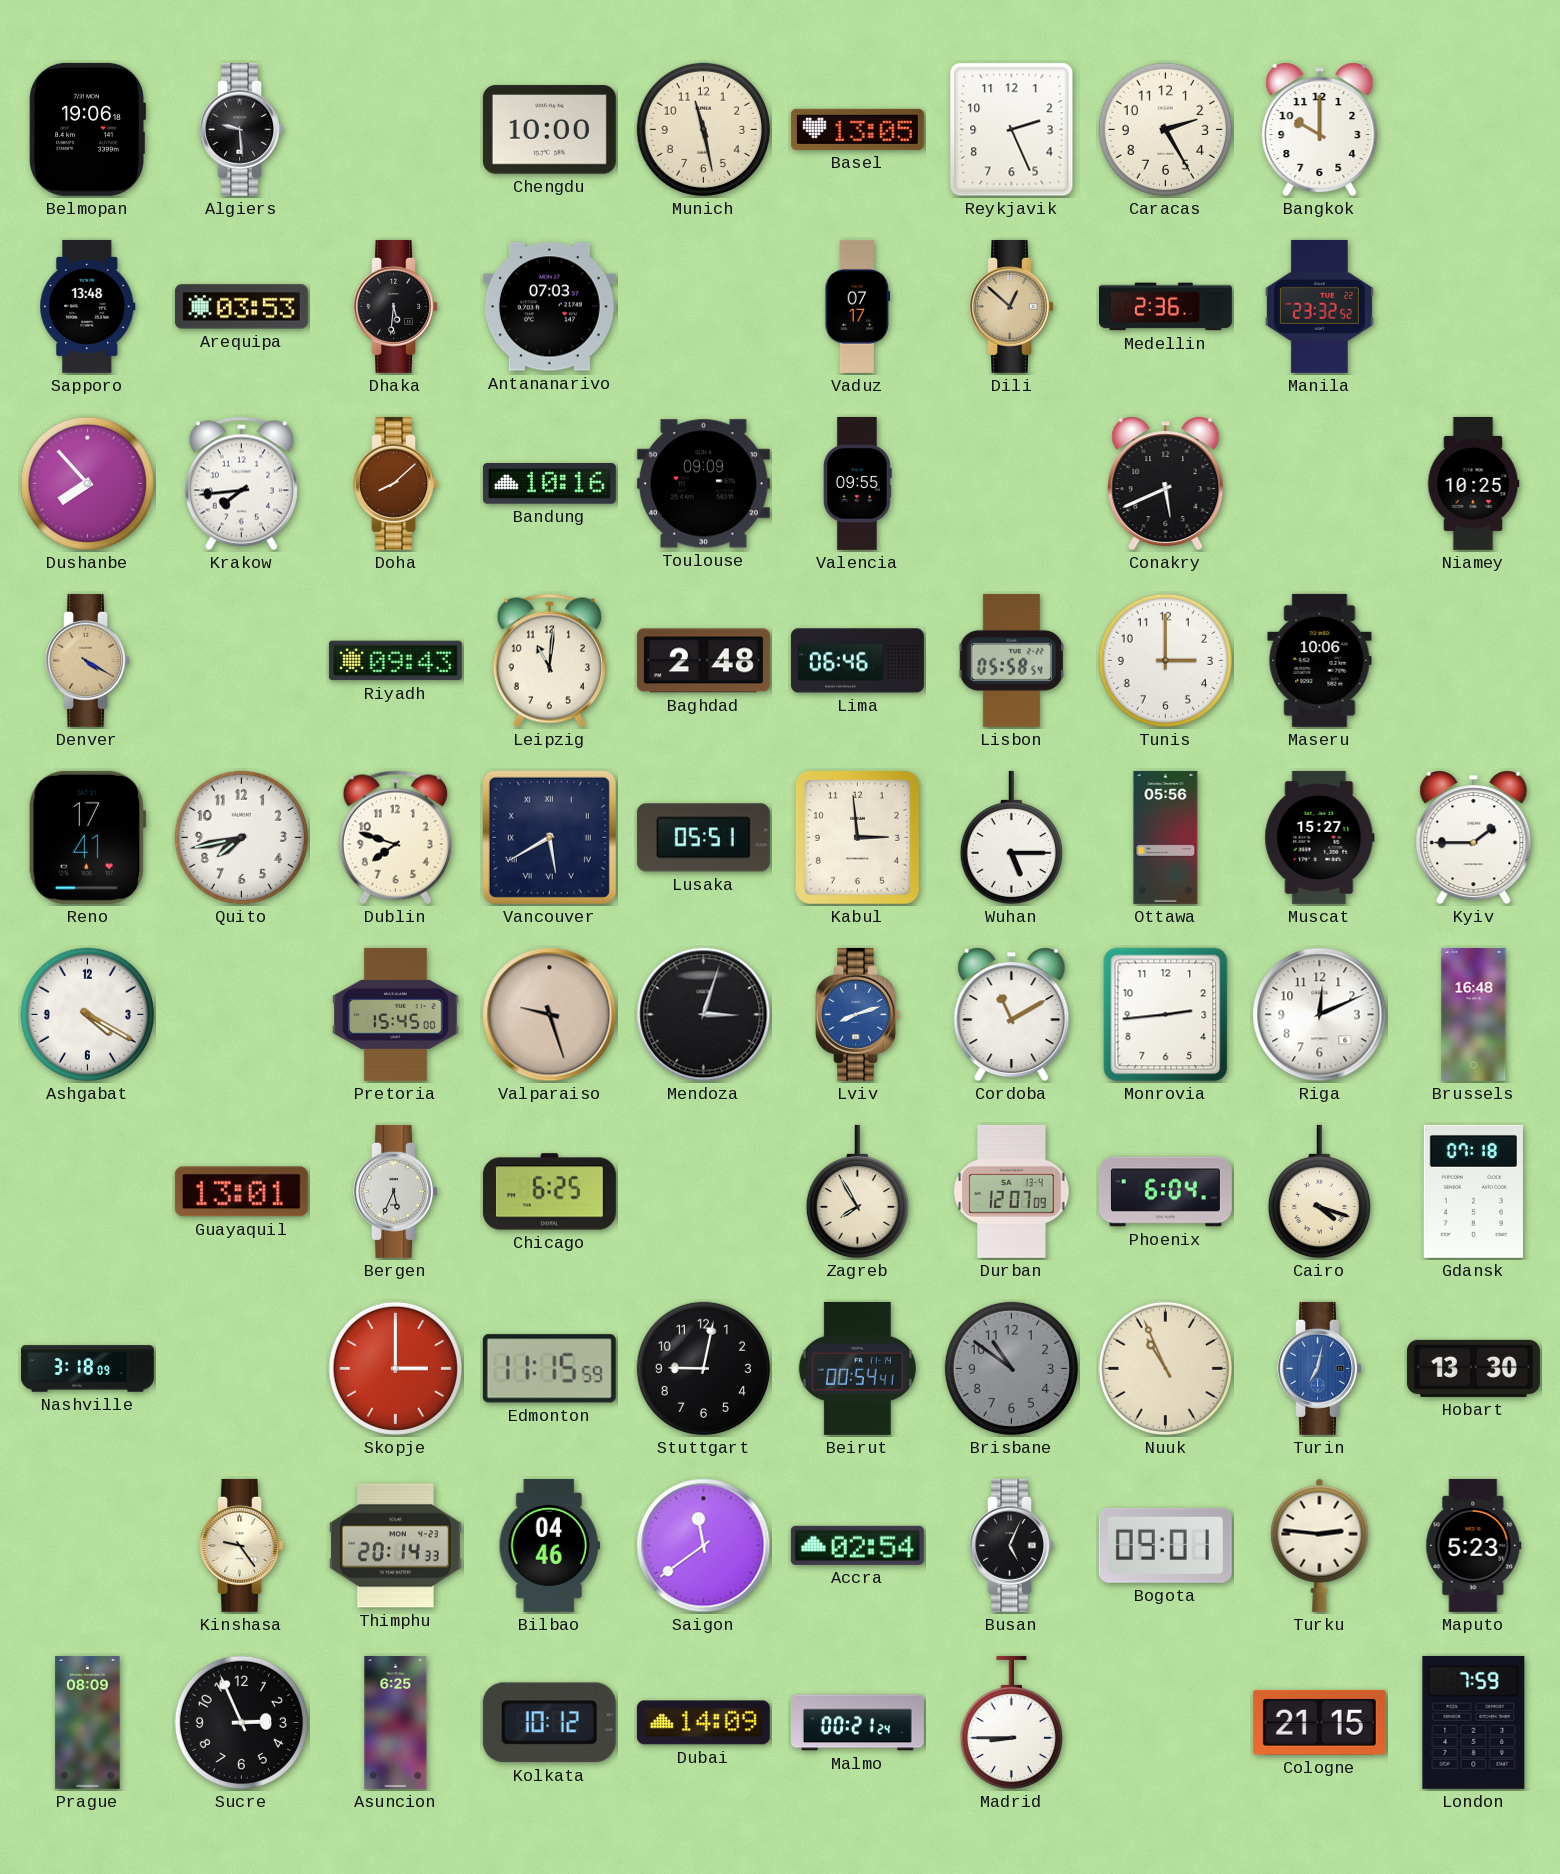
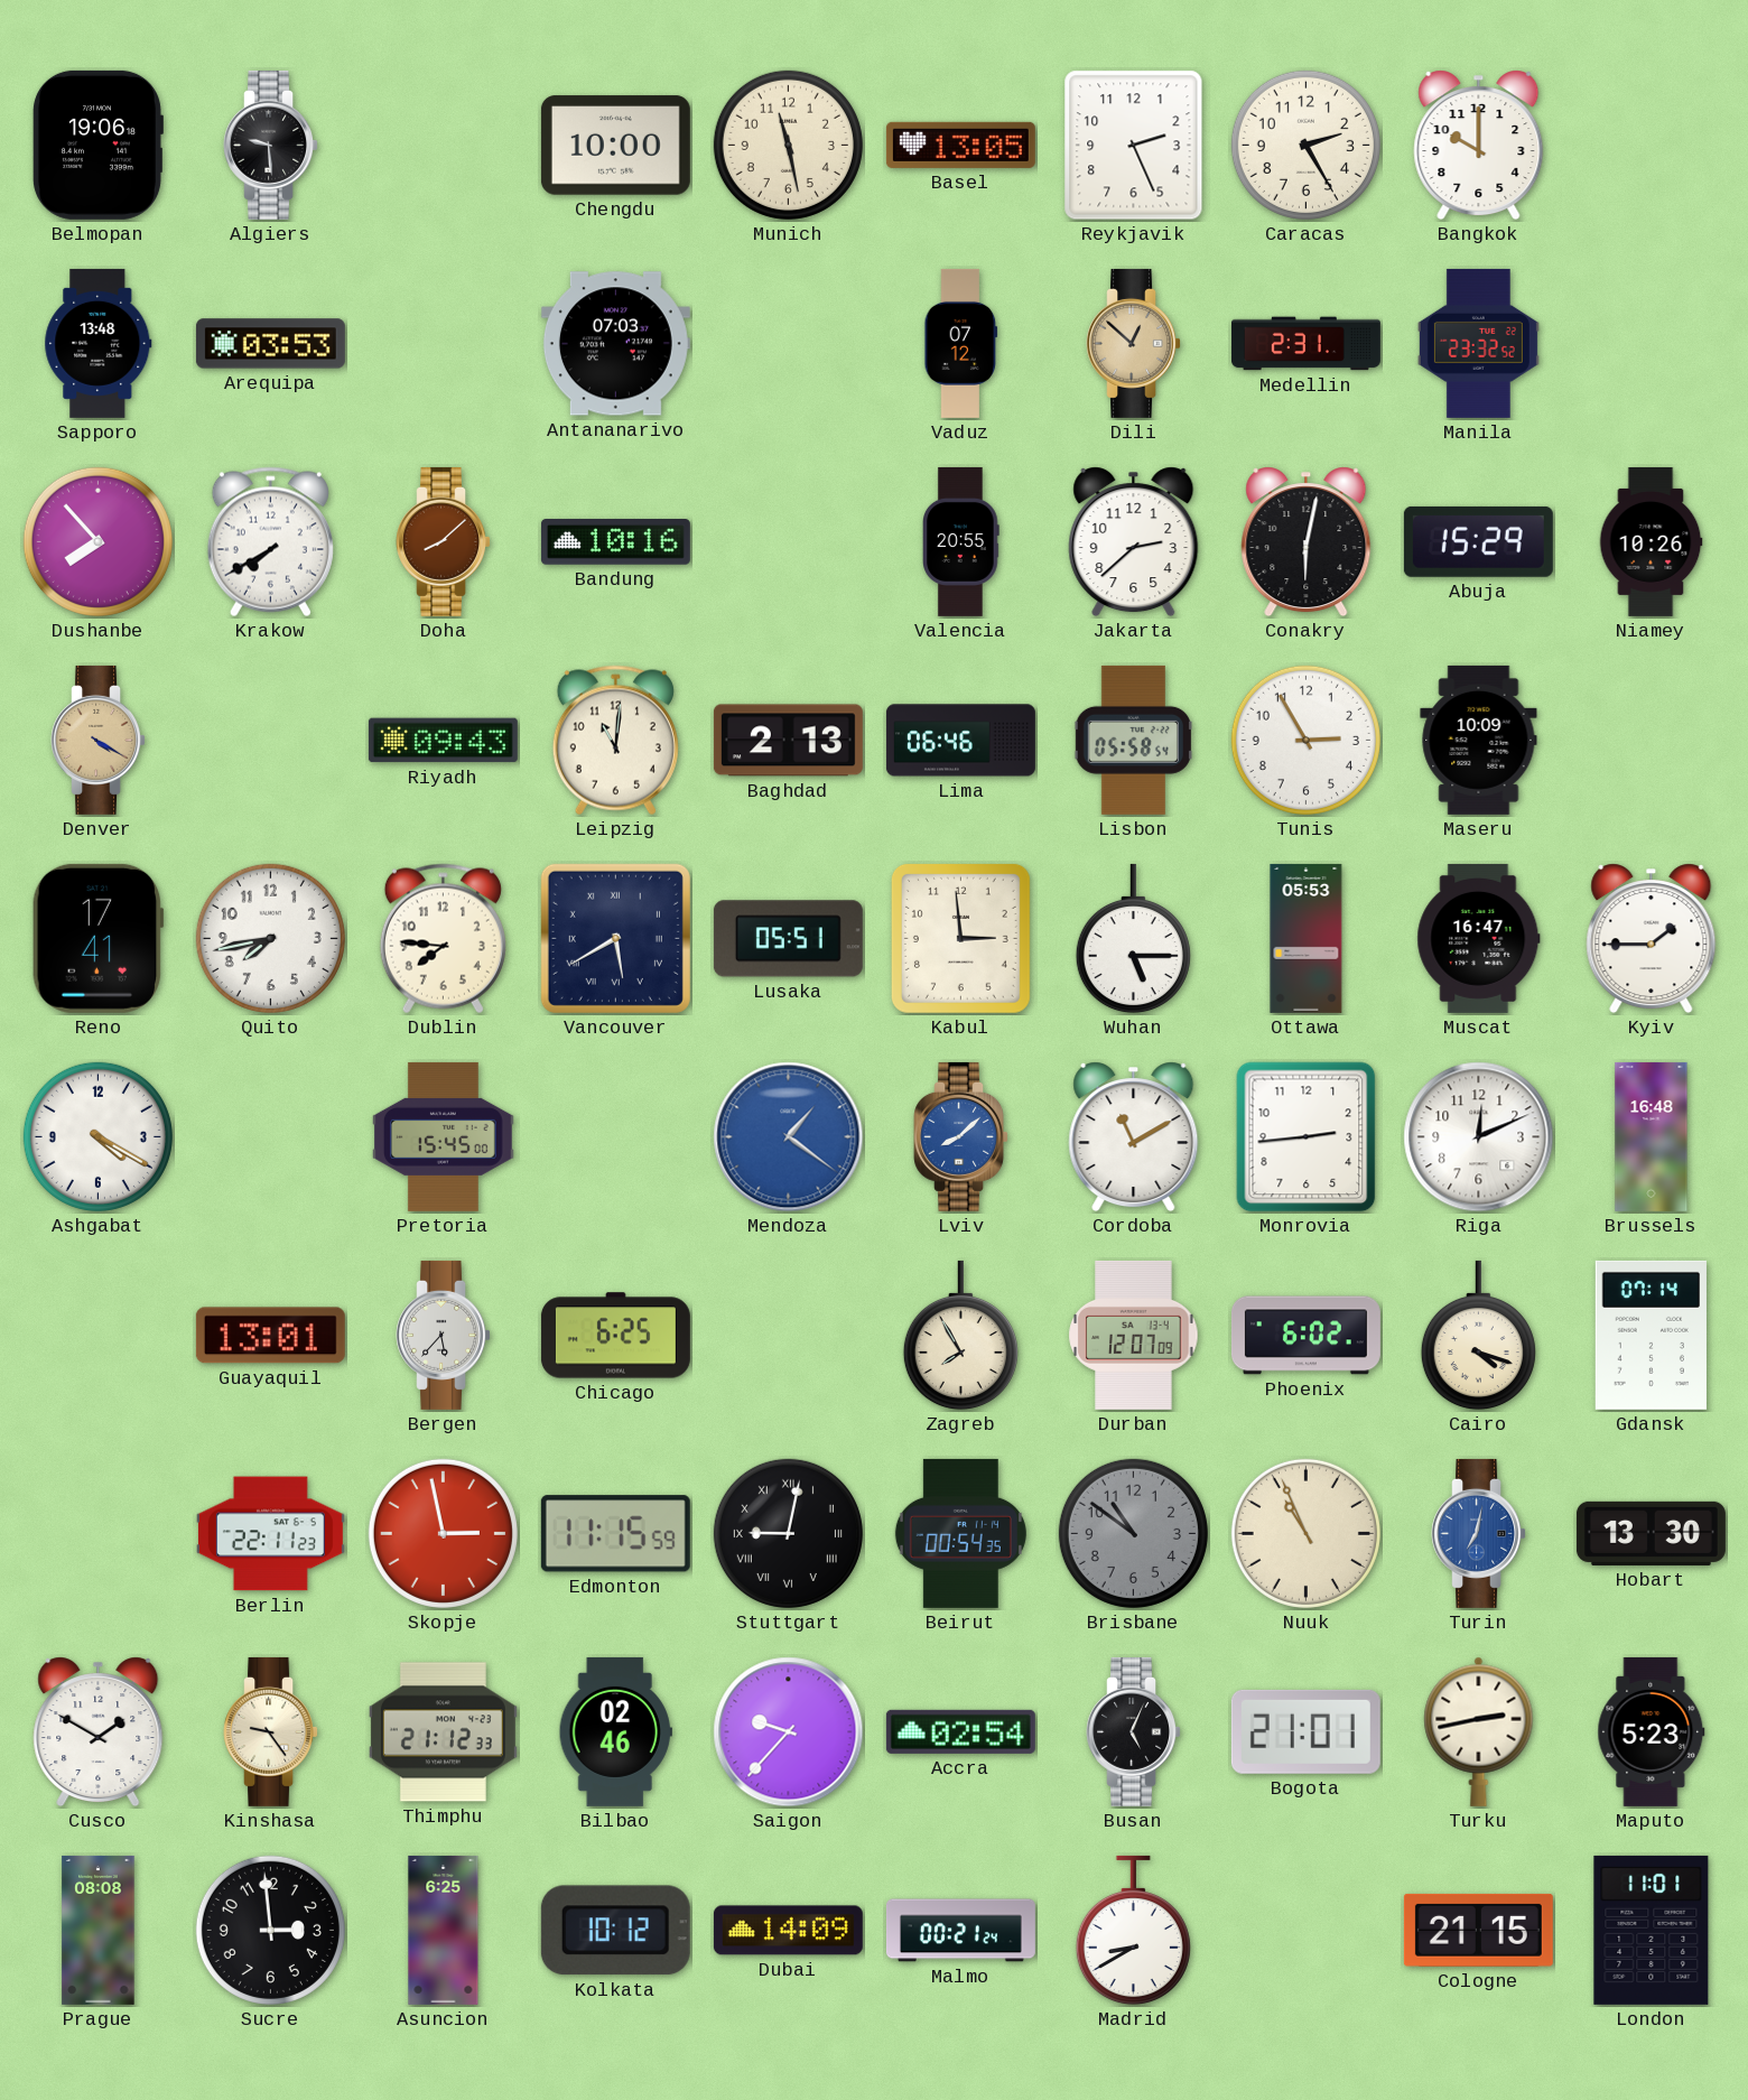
Dhaka: 5:31 -> none (395, 306)
Vaduz: 07:17 -> 07:12 (961, 343)
Medellin: 2:36 -> 2:31 (1305, 344)
Krakow: 7:44 -> 7:40 (270, 542)
Toulouse: 09:09 -> none (703, 484)
Valencia: 09:55 -> 20:55 (961, 541)
Jakarta: none -> 2:38 (1134, 542)
Conakry: 5:41 -> 6:02 (1307, 542)
Abuja: none -> 15:29 (1478, 541)
Niamey: 10:25 -> 10:26 (1651, 541)
Baghdad: 2:48 -> 2:13 (788, 741)
Tunis: 3:00 -> 2:55 (1305, 740)
Maseru: 10:06 -> 10:09 (1479, 740)
Dublin: 7:48 -> 7:46 (443, 939)
Ottawa: 05:56 -> 05:53 (1307, 938)
Muscat: 15:27 -> 16:47 (1479, 938)
Valparaiso: 9:27 -> none (550, 1015)
Mendoza: 3:03 -> 1:21 (789, 1137)
Mendoza dial: black -> blue (789, 1137)
Lviv: 8:12 -> 8:08 (960, 1136)
Bergen: 5:34 -> 5:37 (443, 1335)
Phoenix: 6:04 -> 6:02 (1305, 1336)
Gdansk: 07:18 -> 07:14 (1651, 1335)
Nashville: 3:18 -> none (87, 1369)
Berlin: none -> 22:11 (270, 1534)
Skopje: 3:00 -> 2:58 (443, 1533)
Stuttgart numerals: Arabic -> Roman (788, 1533)
Beirut: 00:54:41 -> 00:54:35 (960, 1533)
Cusco: none -> 1:50 (99, 1732)
Thimphu: 20:14 -> 21:12 (443, 1732)
Bilbao: 04:46 -> 02:46 (615, 1731)
Saigon: 11:39 -> 9:37 (789, 1732)
Bogota: 09:01 -> 21:01 (1305, 1731)
Turku: 2:46 -> 2:43 (1479, 1731)
Prague: 08:09 -> 08:08 (99, 1930)
Sucre: 2:56 -> 2:59 (270, 1930)
Madrid: 8:45 -> 8:40 (1133, 1931)
London: 7:59 -> 11:01 (1652, 1930)
